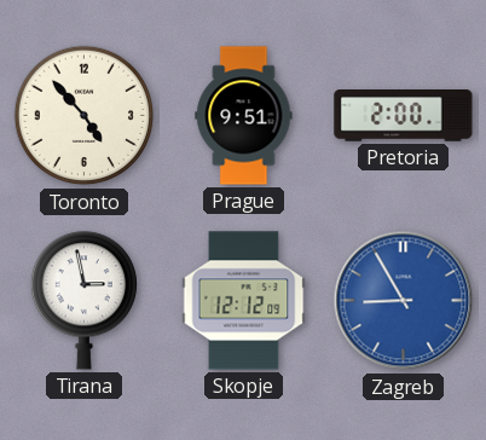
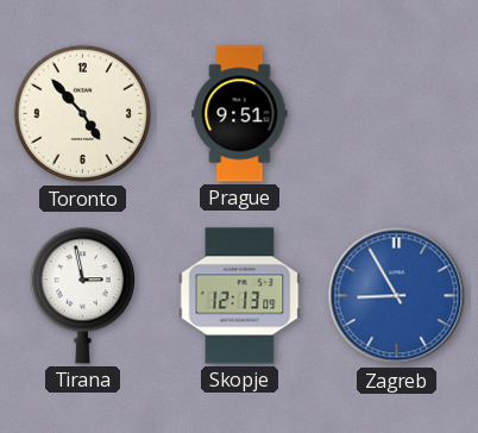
Pretoria: 2:00 -> none (404, 116)
Skopje: 12:12 -> 12:13 (240, 296)
